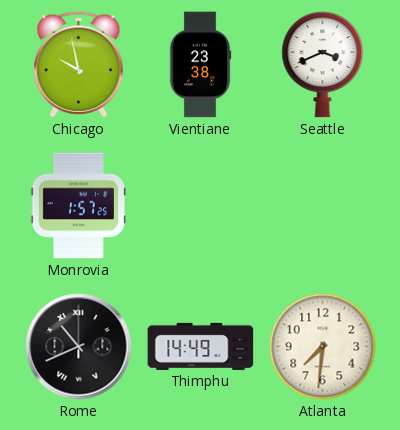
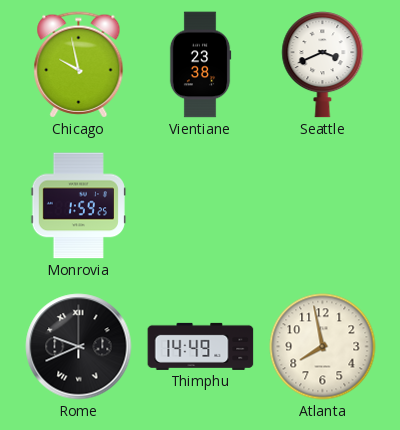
Monrovia: 1:57 -> 1:59 (78, 206)
Rome: 10:41 -> 9:41 (79, 347)
Atlanta: 7:31 -> 7:58 (323, 347)
